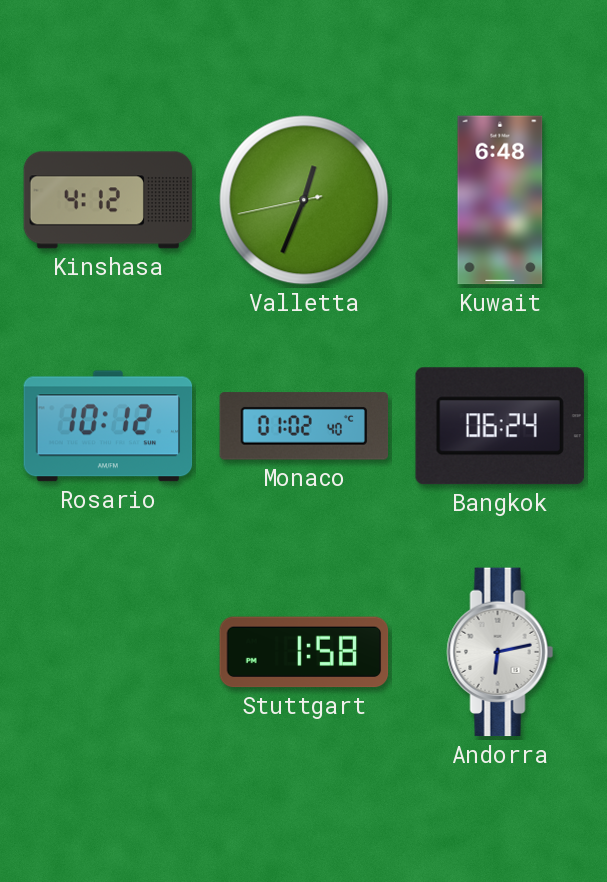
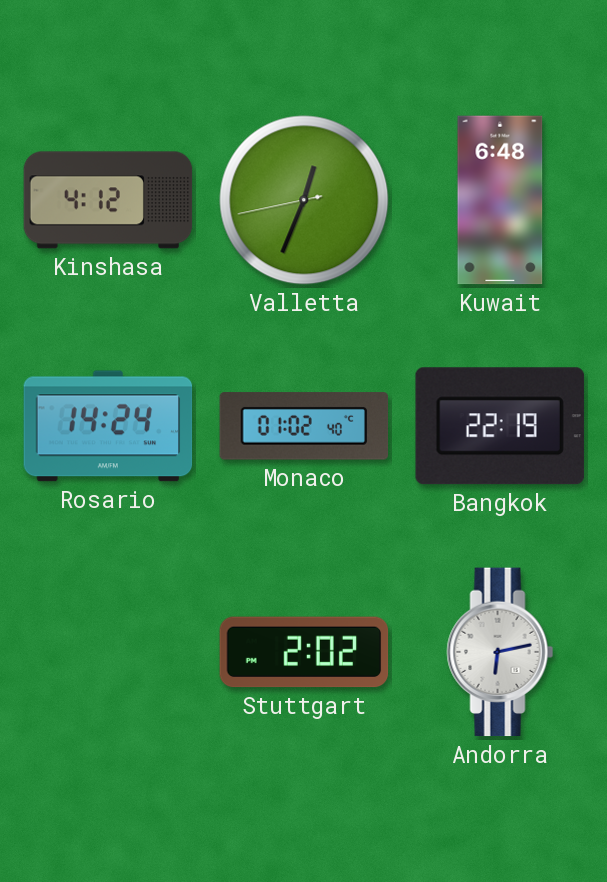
Rosario: 10:12 -> 14:24 (108, 426)
Bangkok: 06:24 -> 22:19 (500, 426)
Stuttgart: 1:58 -> 2:02 (304, 652)
